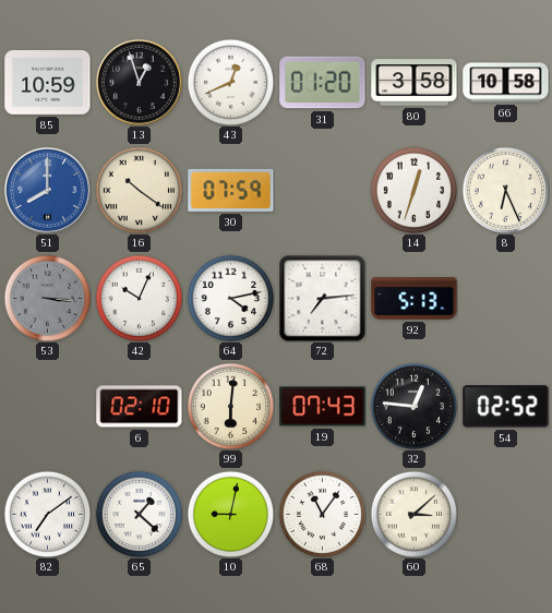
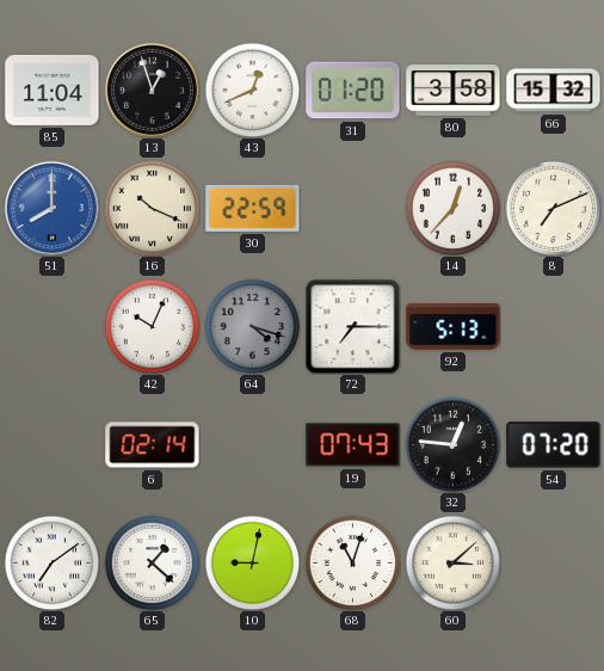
85: 10:59 -> 11:04 (53, 90)
66: 10:58 -> 15:32 (554, 91)
16: 10:21 -> 10:19 (152, 208)
30: 07:59 -> 22:59 (253, 208)
14: 12:33 -> 12:37 (452, 208)
8: 6:26 -> 7:11 (553, 208)
53: 3:16 -> none (47, 298)
64: 4:13 -> 4:18 (252, 326)
64 dial: white -> grey (252, 326)
72: 7:14 -> 7:15 (352, 326)
6: 02:10 -> 02:14 (153, 445)
99: 6:01 -> none (230, 406)
54: 02:52 -> 07:20 (554, 445)
68: 11:06 -> 11:03 (352, 562)
